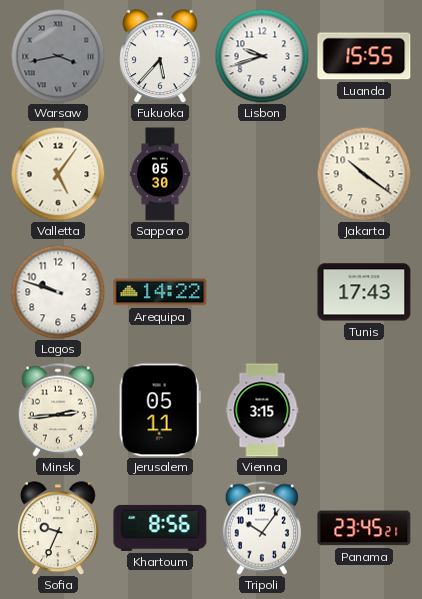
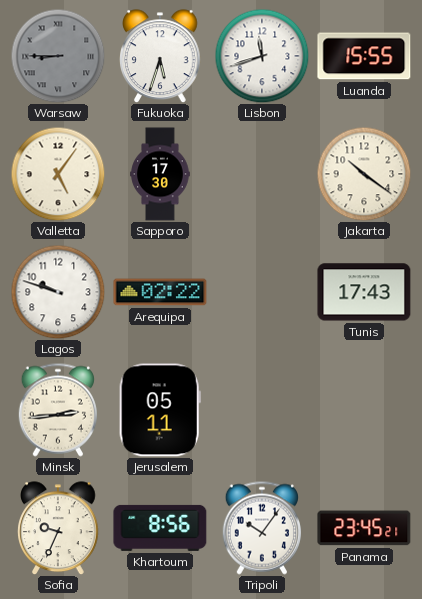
Warsaw: 3:43 -> 8:45 (58, 56)
Fukuoka: 5:37 -> 5:33 (161, 56)
Lisbon: 9:42 -> 11:42 (262, 56)
Sapporo: 05:30 -> 17:30 (160, 174)
Arequipa: 14:22 -> 02:22 (160, 292)
Vienna: 3:15 -> none (262, 410)
